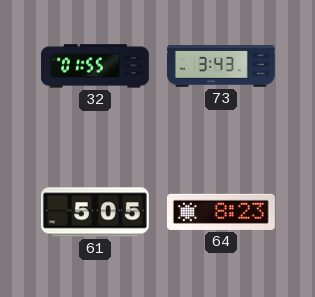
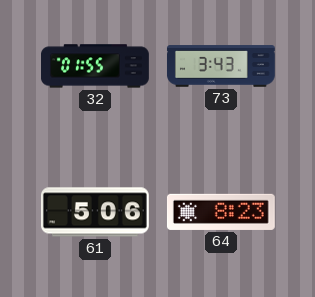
61: 5:05 -> 5:06 (95, 212)
